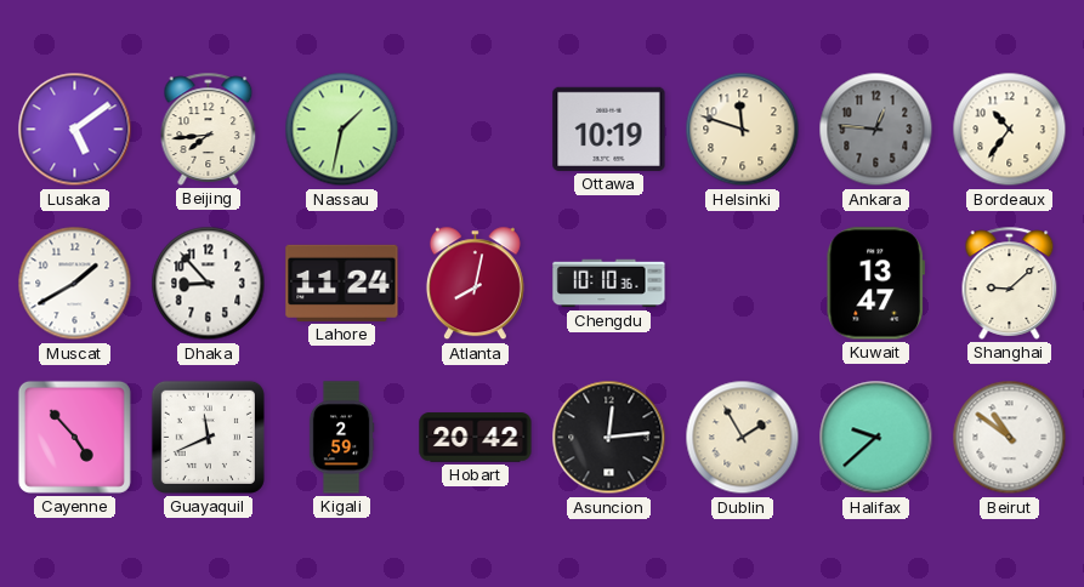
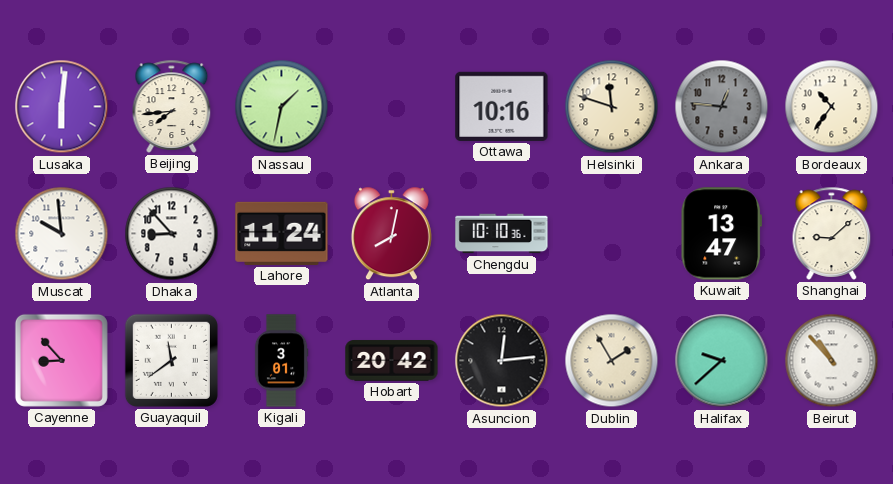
Lusaka: 5:09 -> 6:01 (62, 107)
Ottawa: 10:19 -> 10:16 (502, 106)
Muscat: 1:40 -> 9:59 (62, 234)
Cayenne: 4:53 -> 8:53 (61, 360)
Guayaquil: 11:41 -> 11:39 (171, 360)
Kigali: 2:59 -> 3:01 (281, 361)
Beirut: 10:51 -> 10:53 (832, 361)
